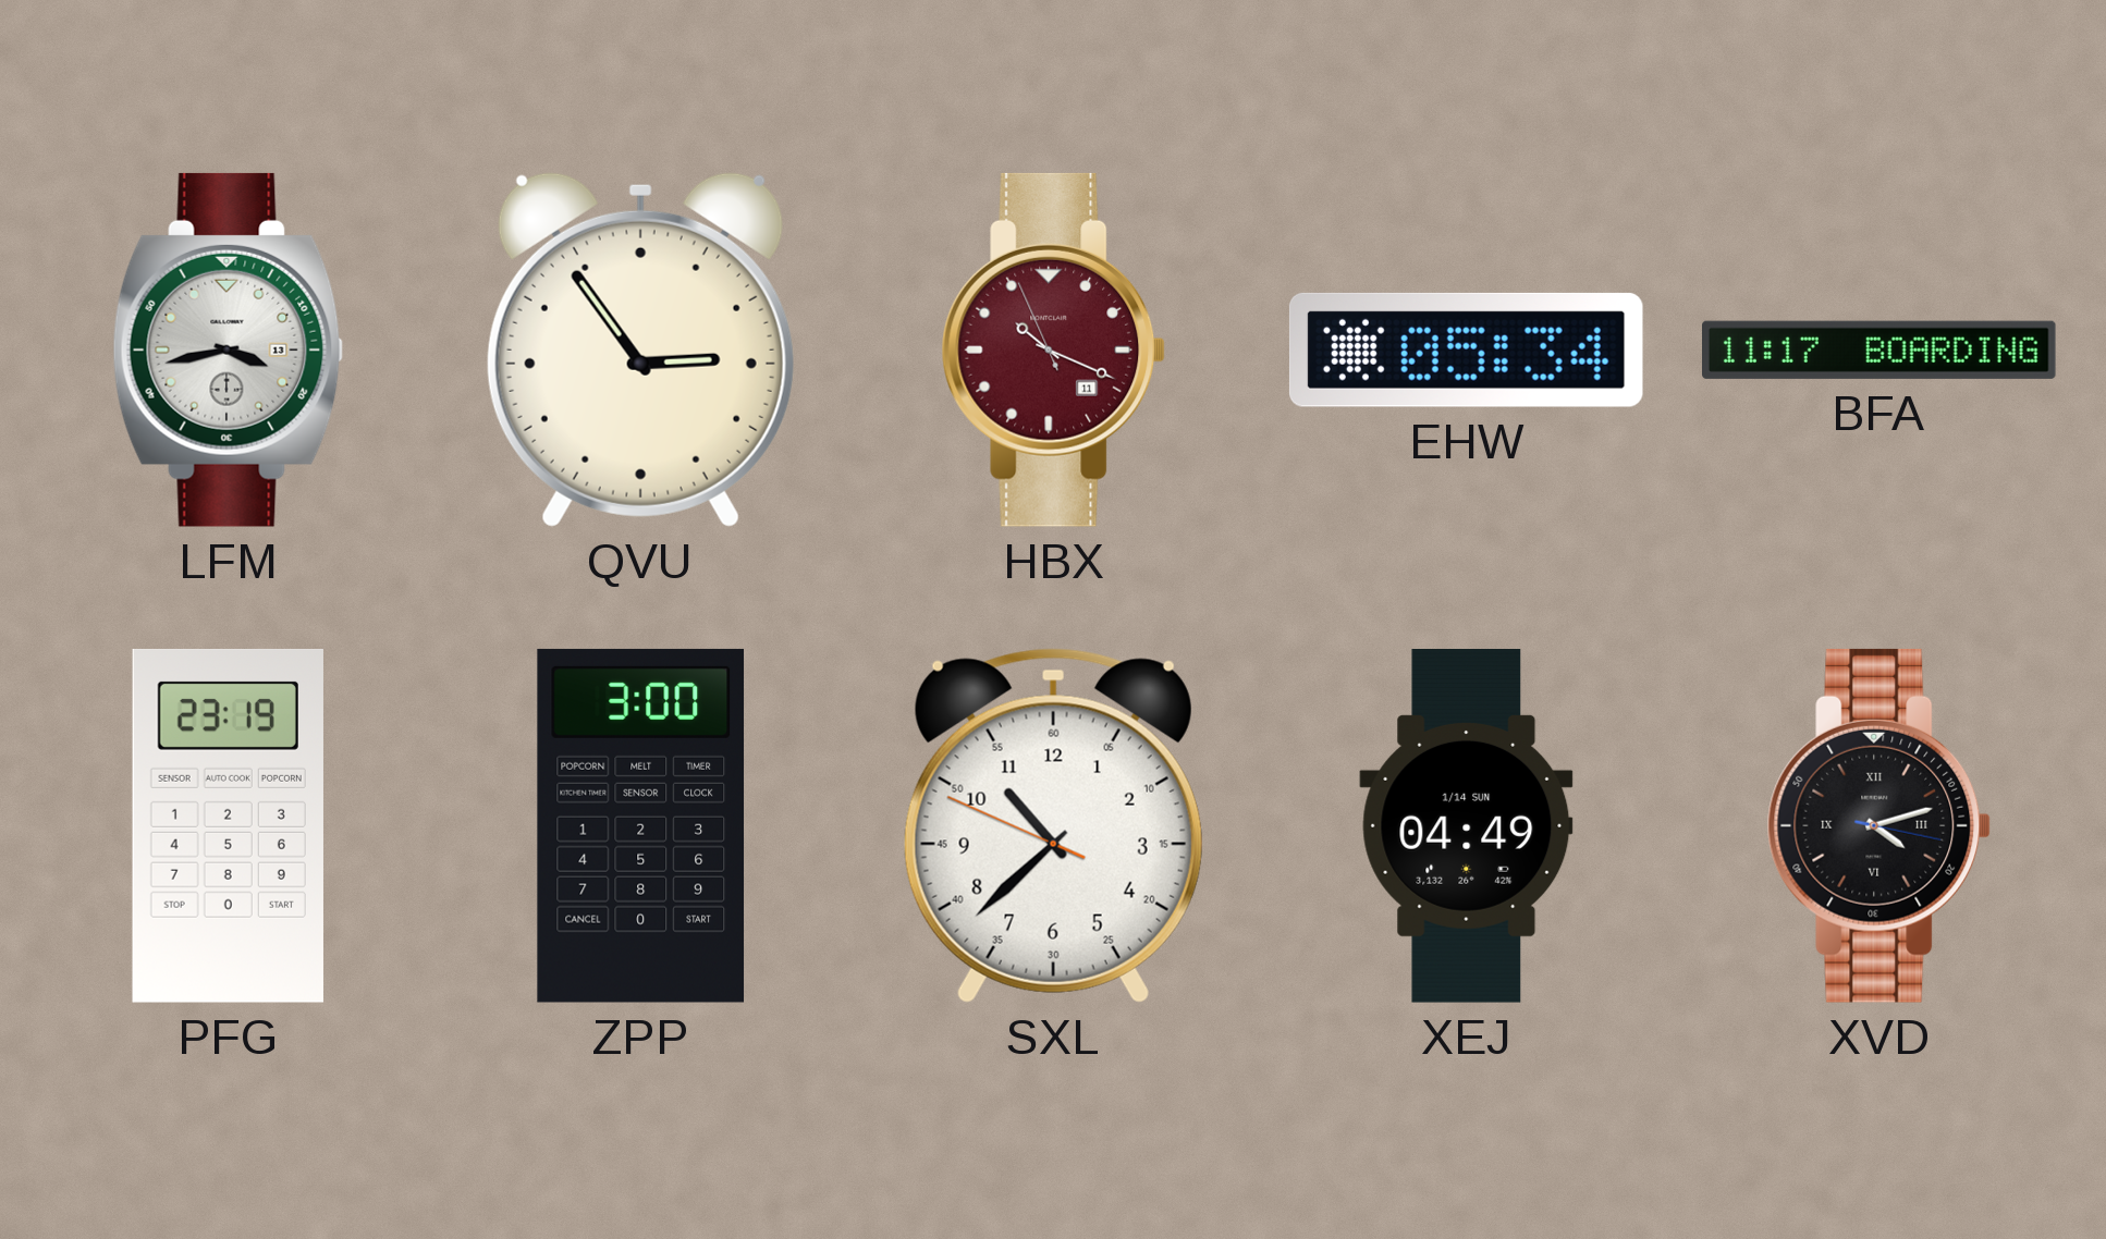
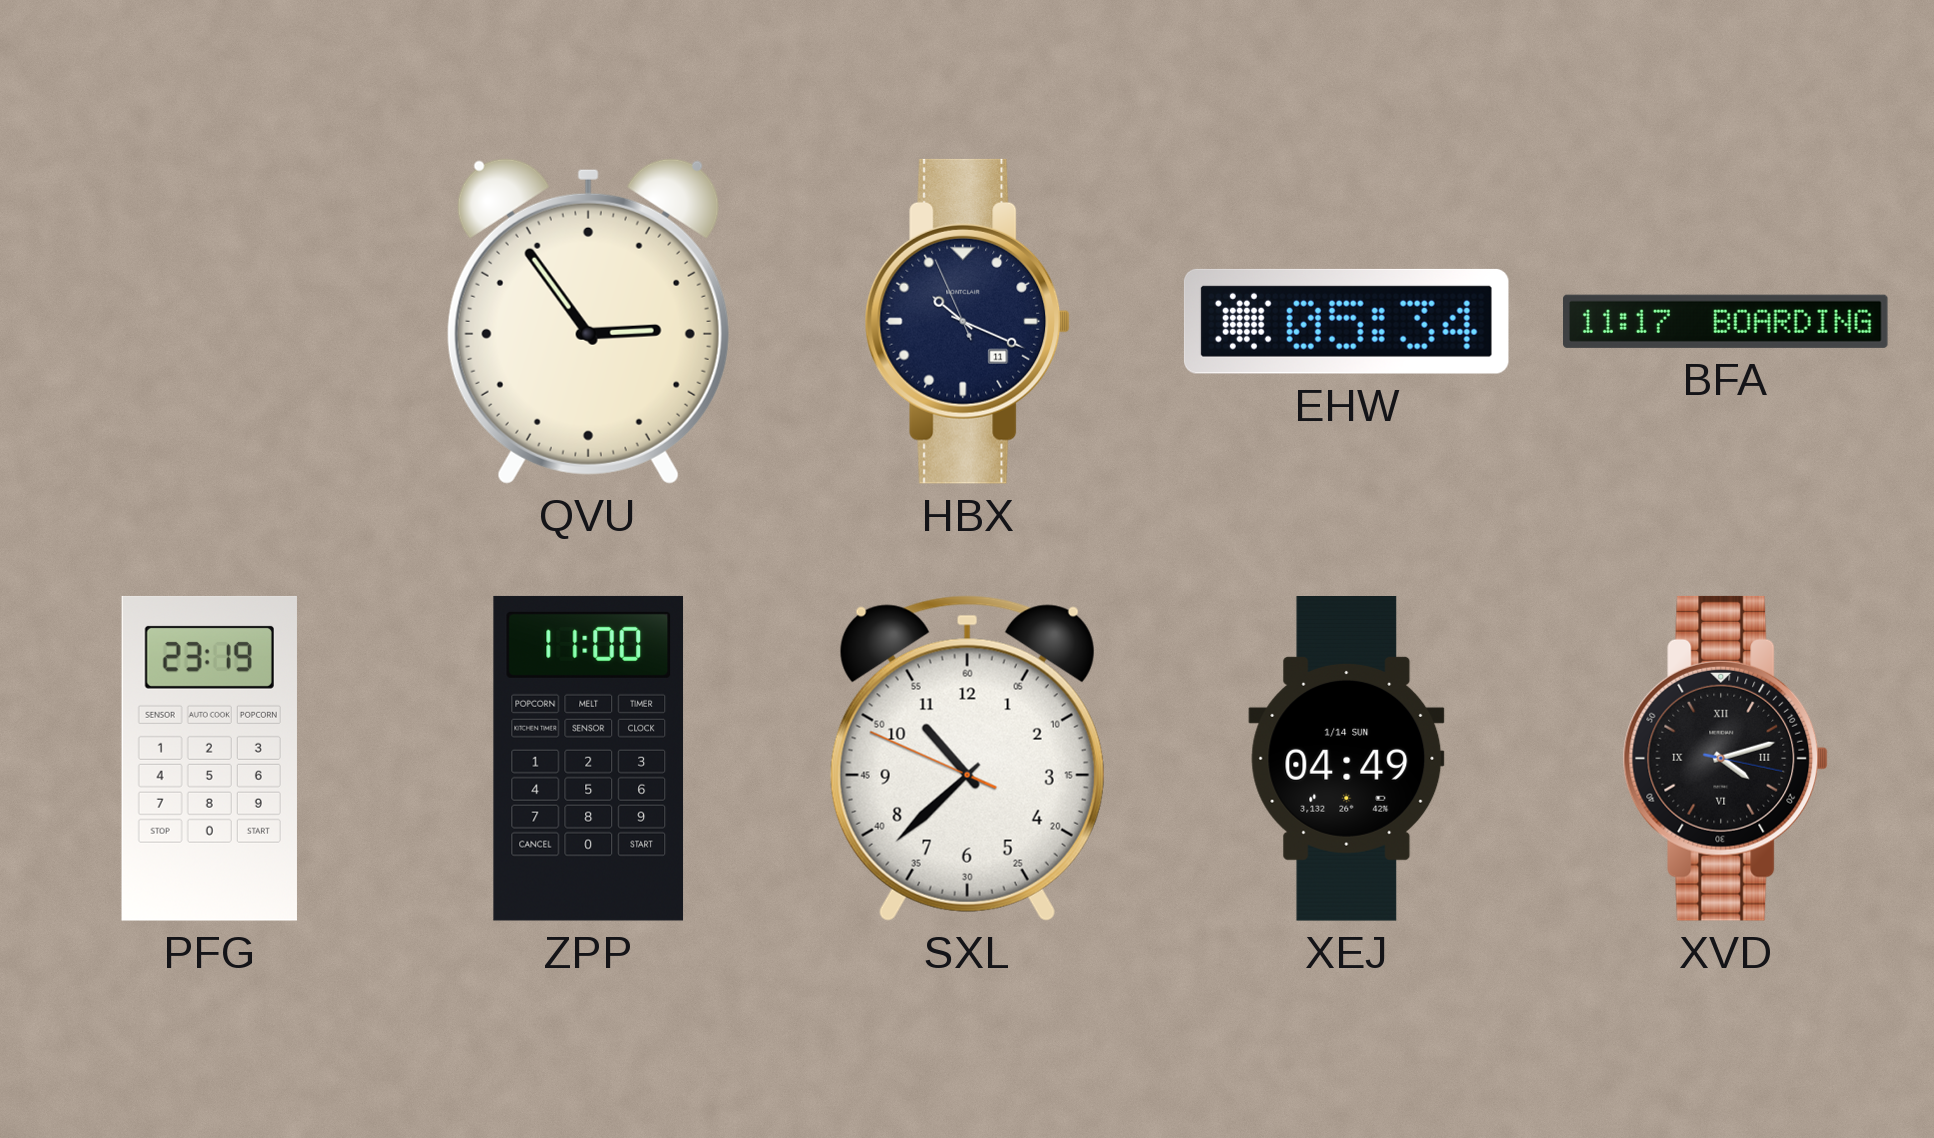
LFM: 3:43 -> none (229, 349)
HBX dial: burgundy -> navy (968, 321)
ZPP: 3:00 -> 11:00 (589, 758)
